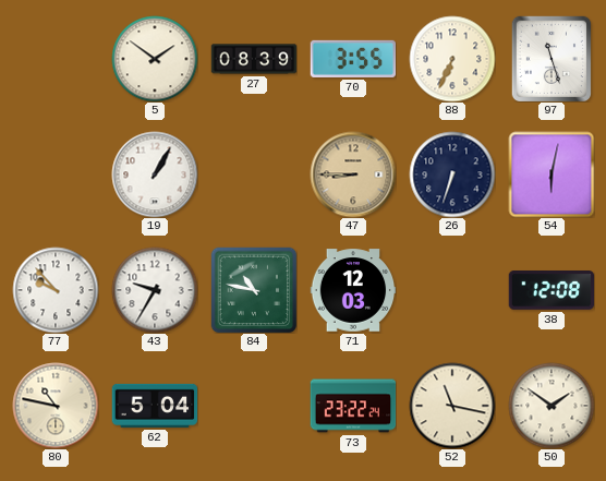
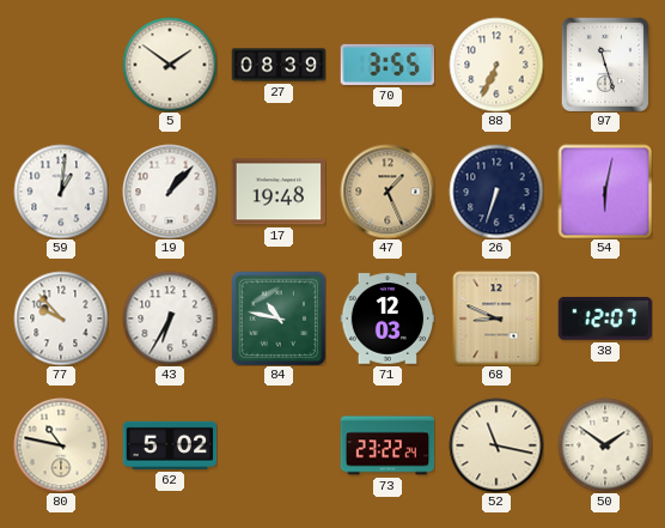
59: none -> 1:01 (61, 192)
19: 1:05 -> 1:07 (170, 192)
17: none -> 19:48 (279, 192)
47: 8:45 -> 1:26 (388, 192)
43: 9:35 -> 6:35 (170, 318)
68: none -> 8:49 (496, 318)
38: 12:08 -> 12:07 (605, 320)
62: 5:04 -> 5:02 (170, 445)
